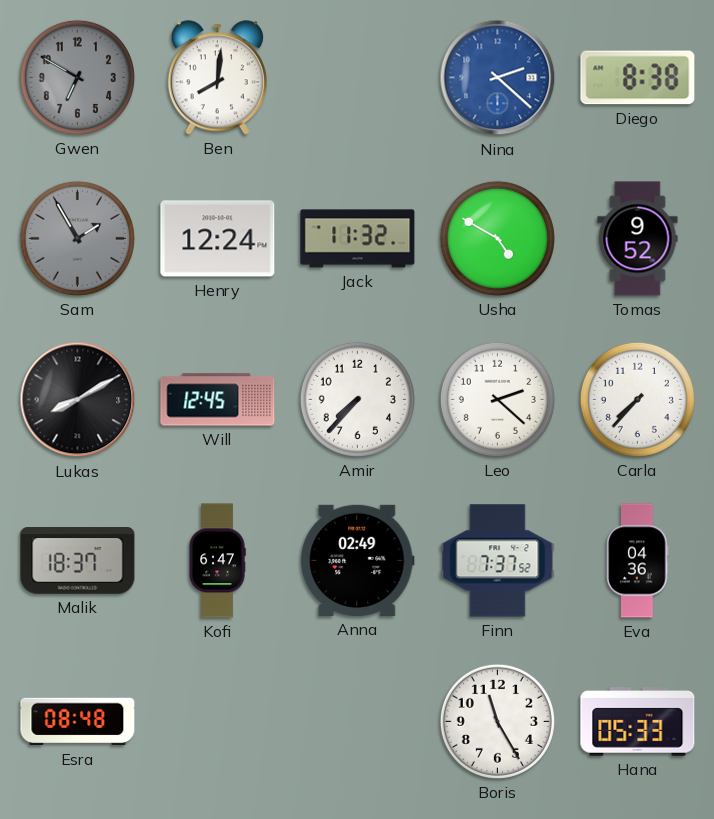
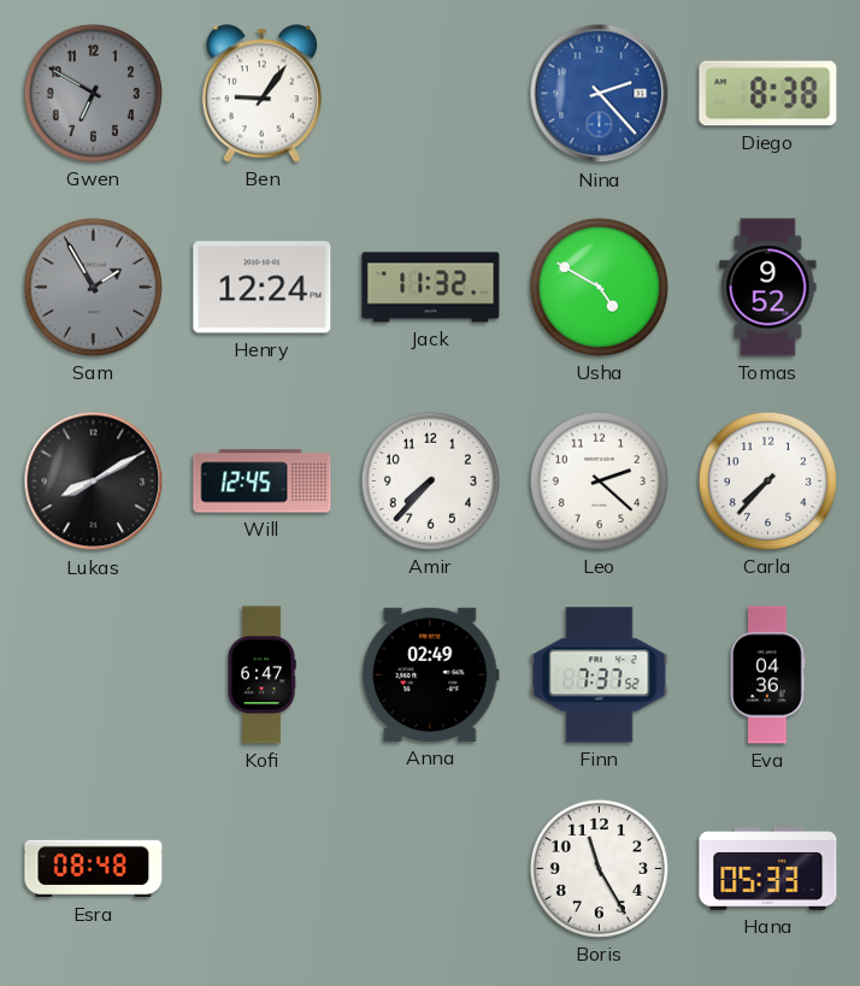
Ben: 8:01 -> 9:06 (261, 94)
Nina: 2:22 -> 2:23 (600, 94)
Malik: 18:37 -> none (78, 561)
